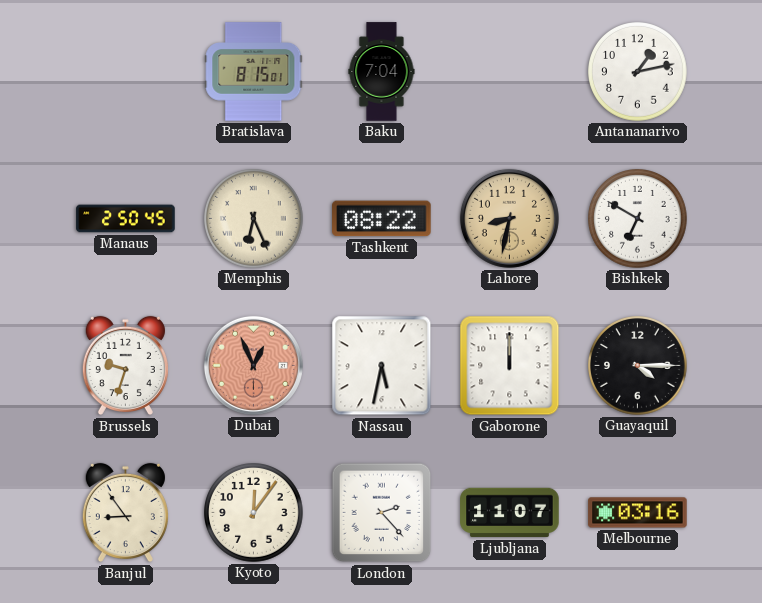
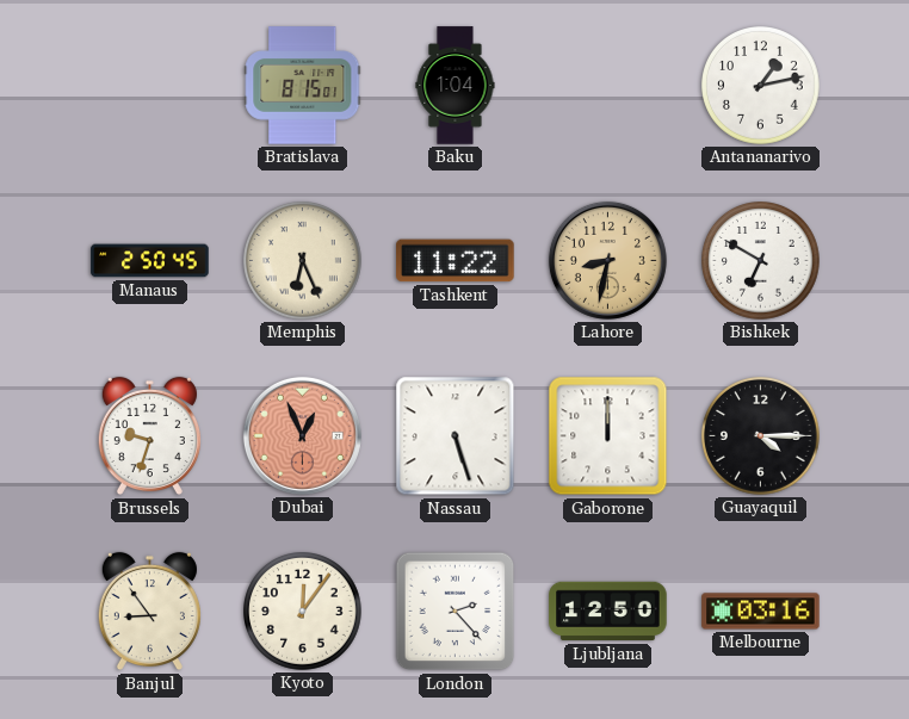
Baku: 7:04 -> 1:04 (456, 86)
Tashkent: 08:22 -> 11:22 (456, 261)
Nassau: 5:32 -> 5:27 (456, 436)
Ljubljana: 11:07 -> 12:50 (608, 612)
